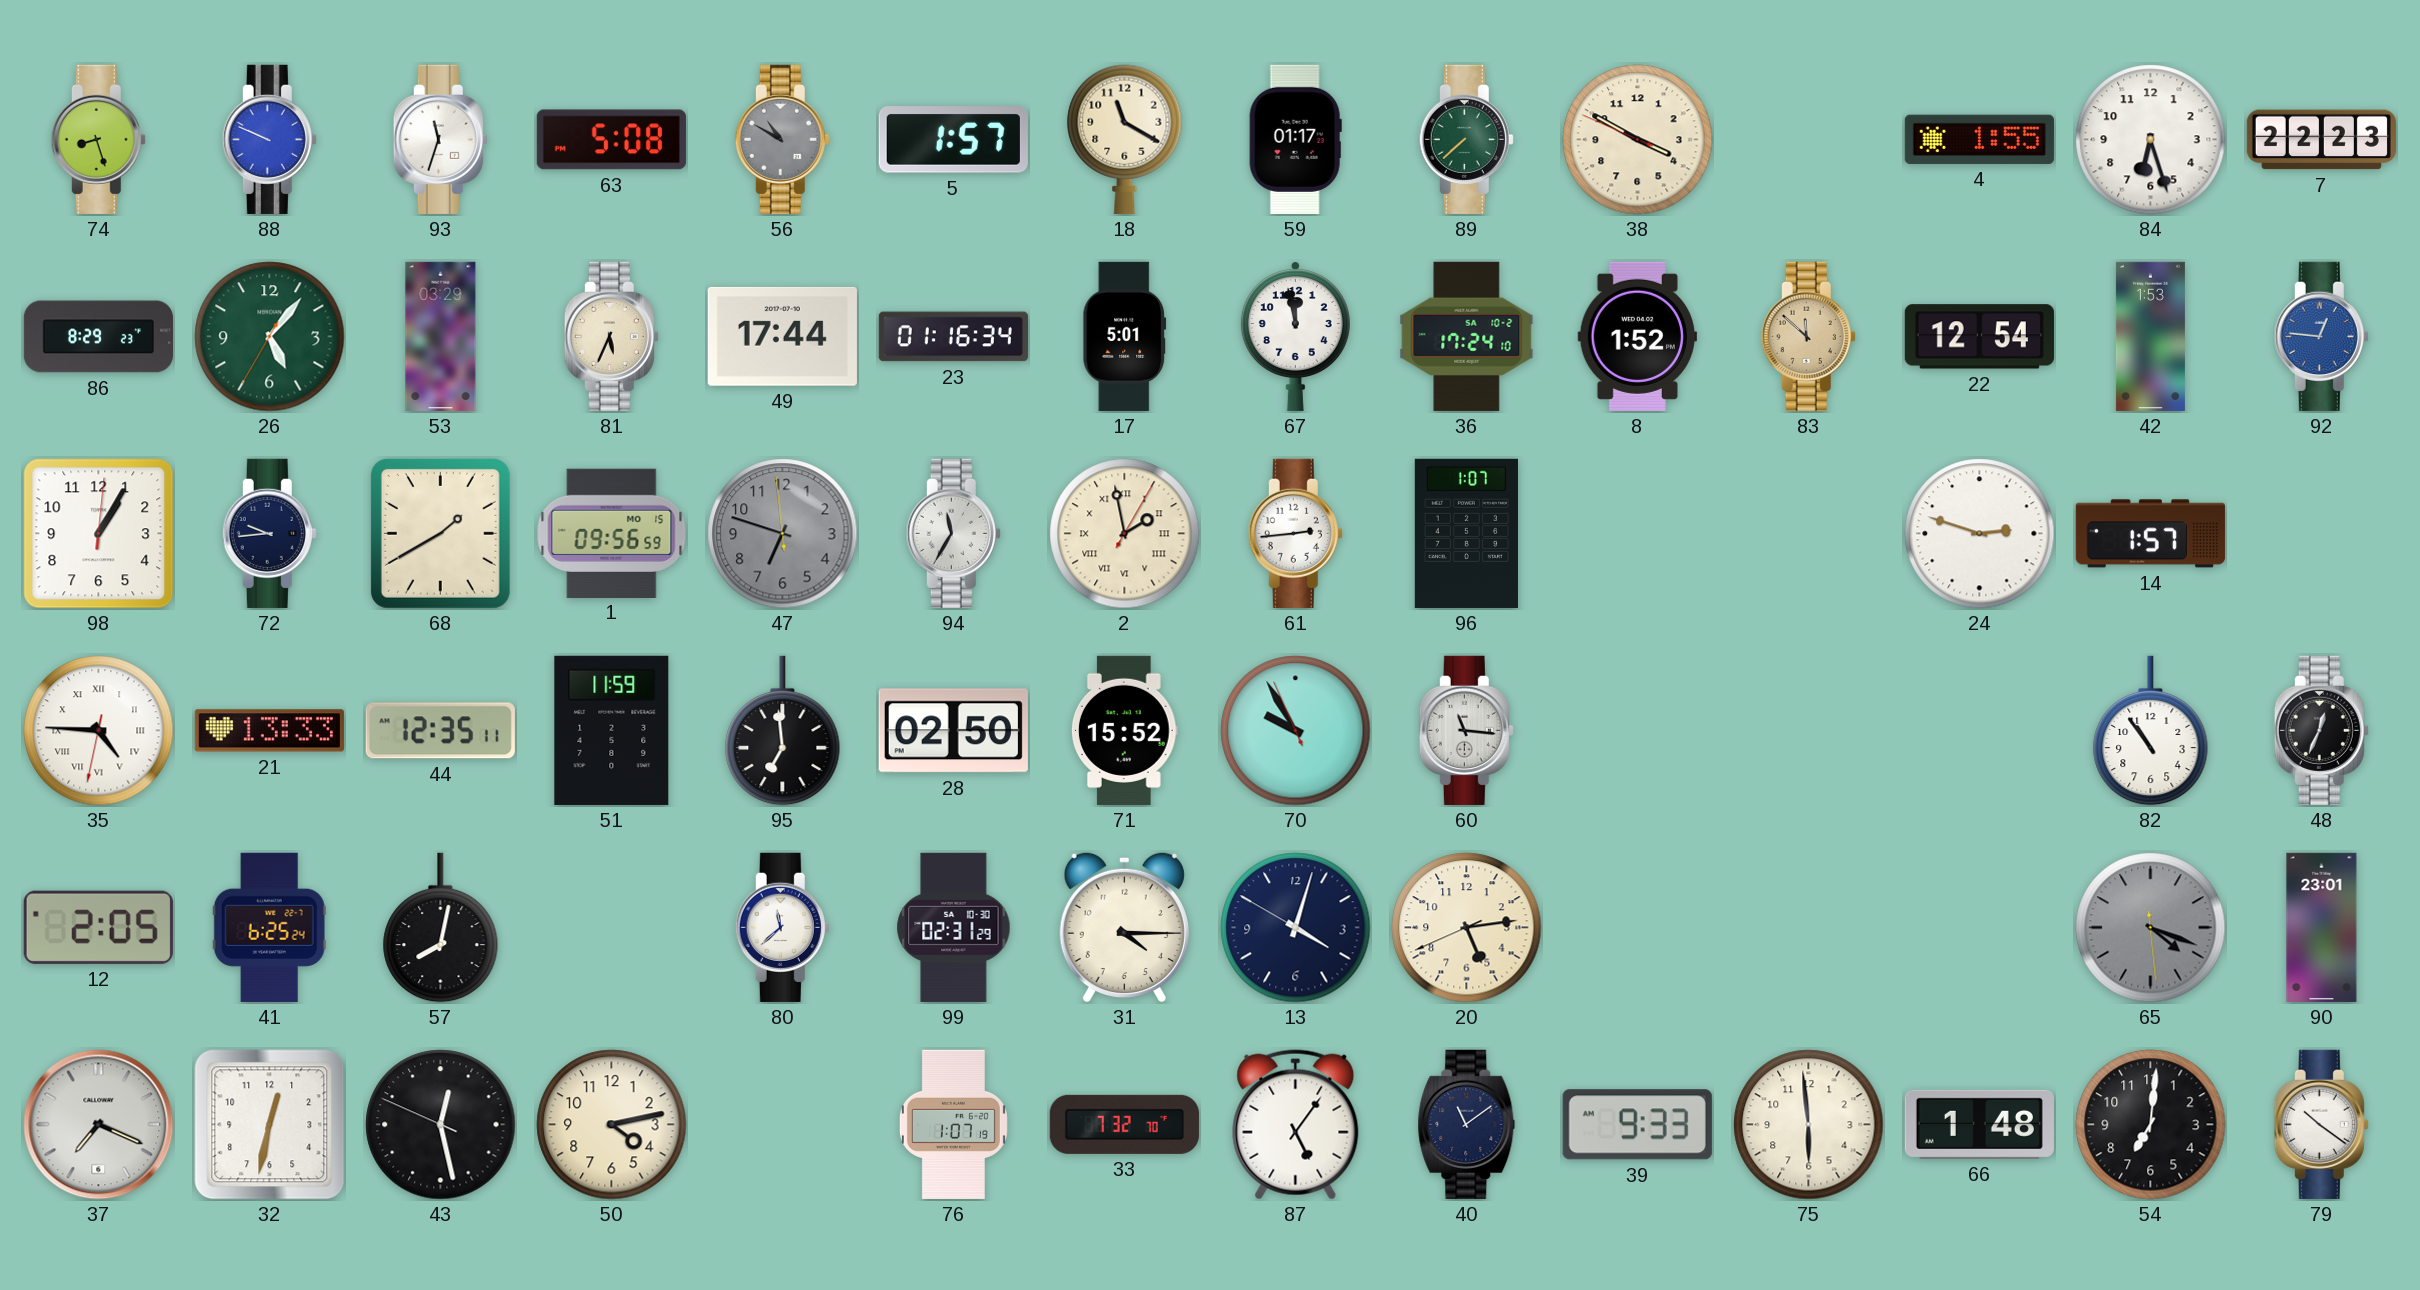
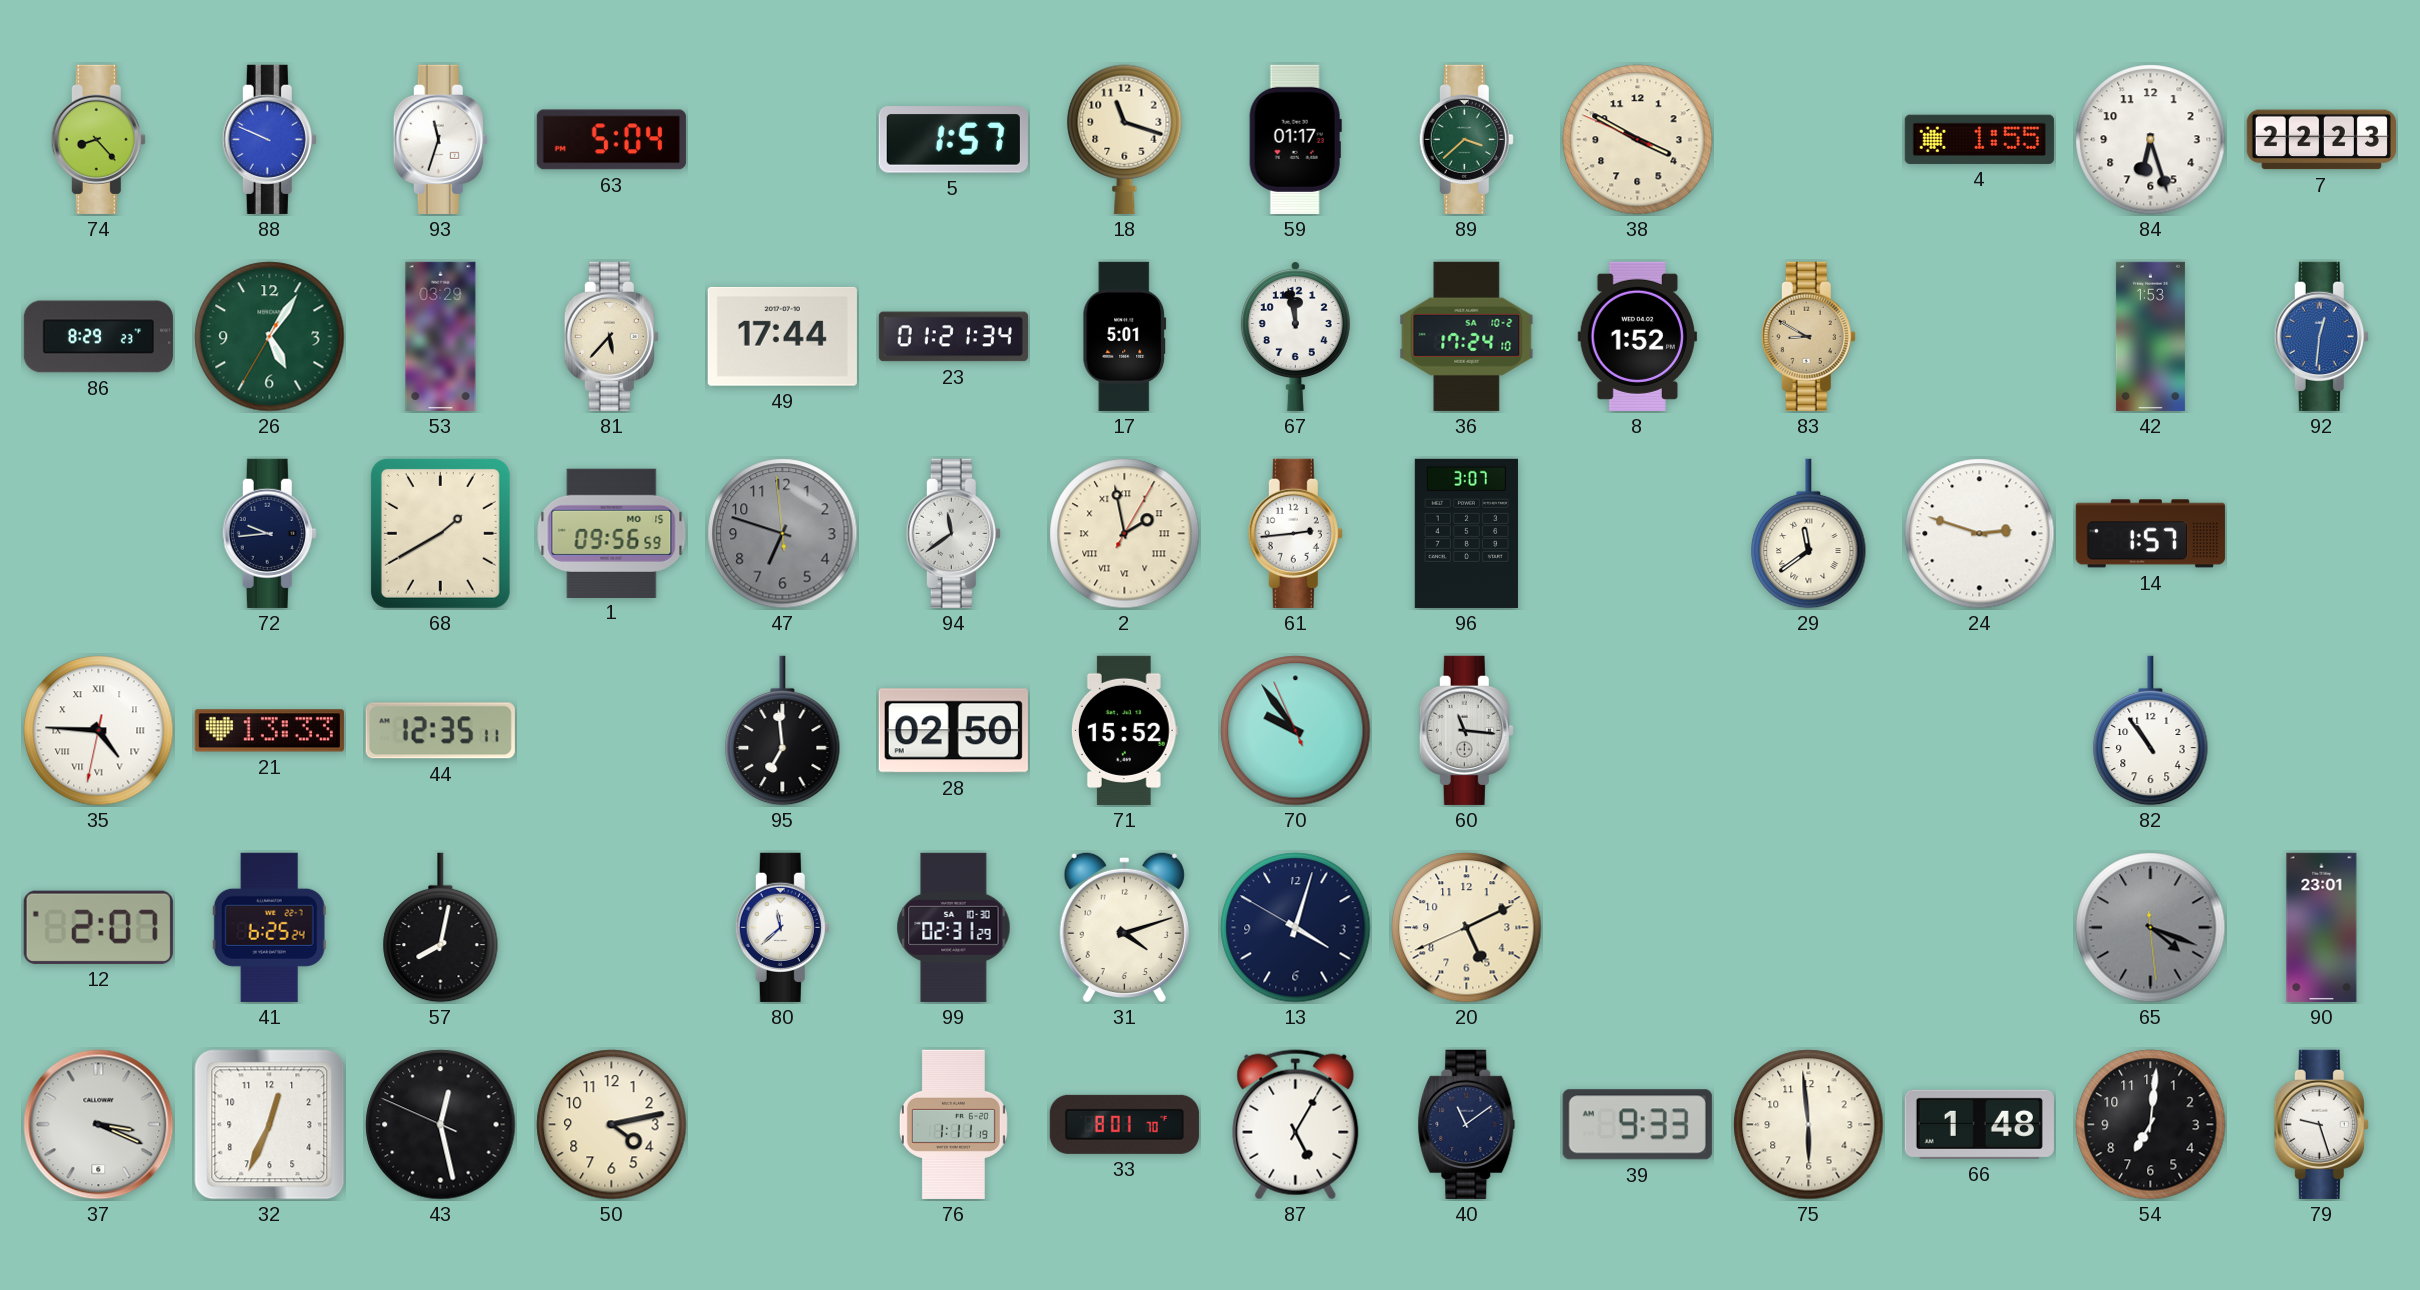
74: 8:27 -> 8:23 (98, 139)
63: 5:08 -> 5:04 (611, 140)
56: 10:50 -> none (782, 139)
18: 11:20 -> 11:18 (1125, 139)
89: 7:38 -> 3:38 (1466, 139)
26: 5:06 -> 5:05 (270, 337)
81: 5:34 -> 5:37 (611, 336)
23: 01:16 -> 01:21 (953, 337)
83: 11:52 -> 8:50 (1808, 336)
22: 12:54 -> none (1979, 337)
92: 12:46 -> 12:31 (2321, 336)
98: 1:05 -> none (99, 534)
94: 11:35 -> 11:39 (953, 533)
96: 1:07 -> 3:07 (1466, 533)
29: none -> 11:39 (1809, 534)
51: 11:59 -> none (612, 730)
70: 9:54 -> 9:53 (1296, 731)
48: 12:34 -> none (2321, 730)
12: 2:05 -> 2:07 (98, 927)
31: 4:15 -> 4:12 (1124, 927)
20: 5:13 -> 5:10 (1467, 928)
37: 7:19 -> 3:19 (99, 1125)
32: 12:32 -> 12:34 (270, 1125)
76: 1:07 -> 1:11 (953, 1124)
33: 7:32 -> 8:01 (1124, 1124)
87: 5:06 -> 5:05 (1296, 1125)
79: 10:21 -> 9:27 (2321, 1124)
